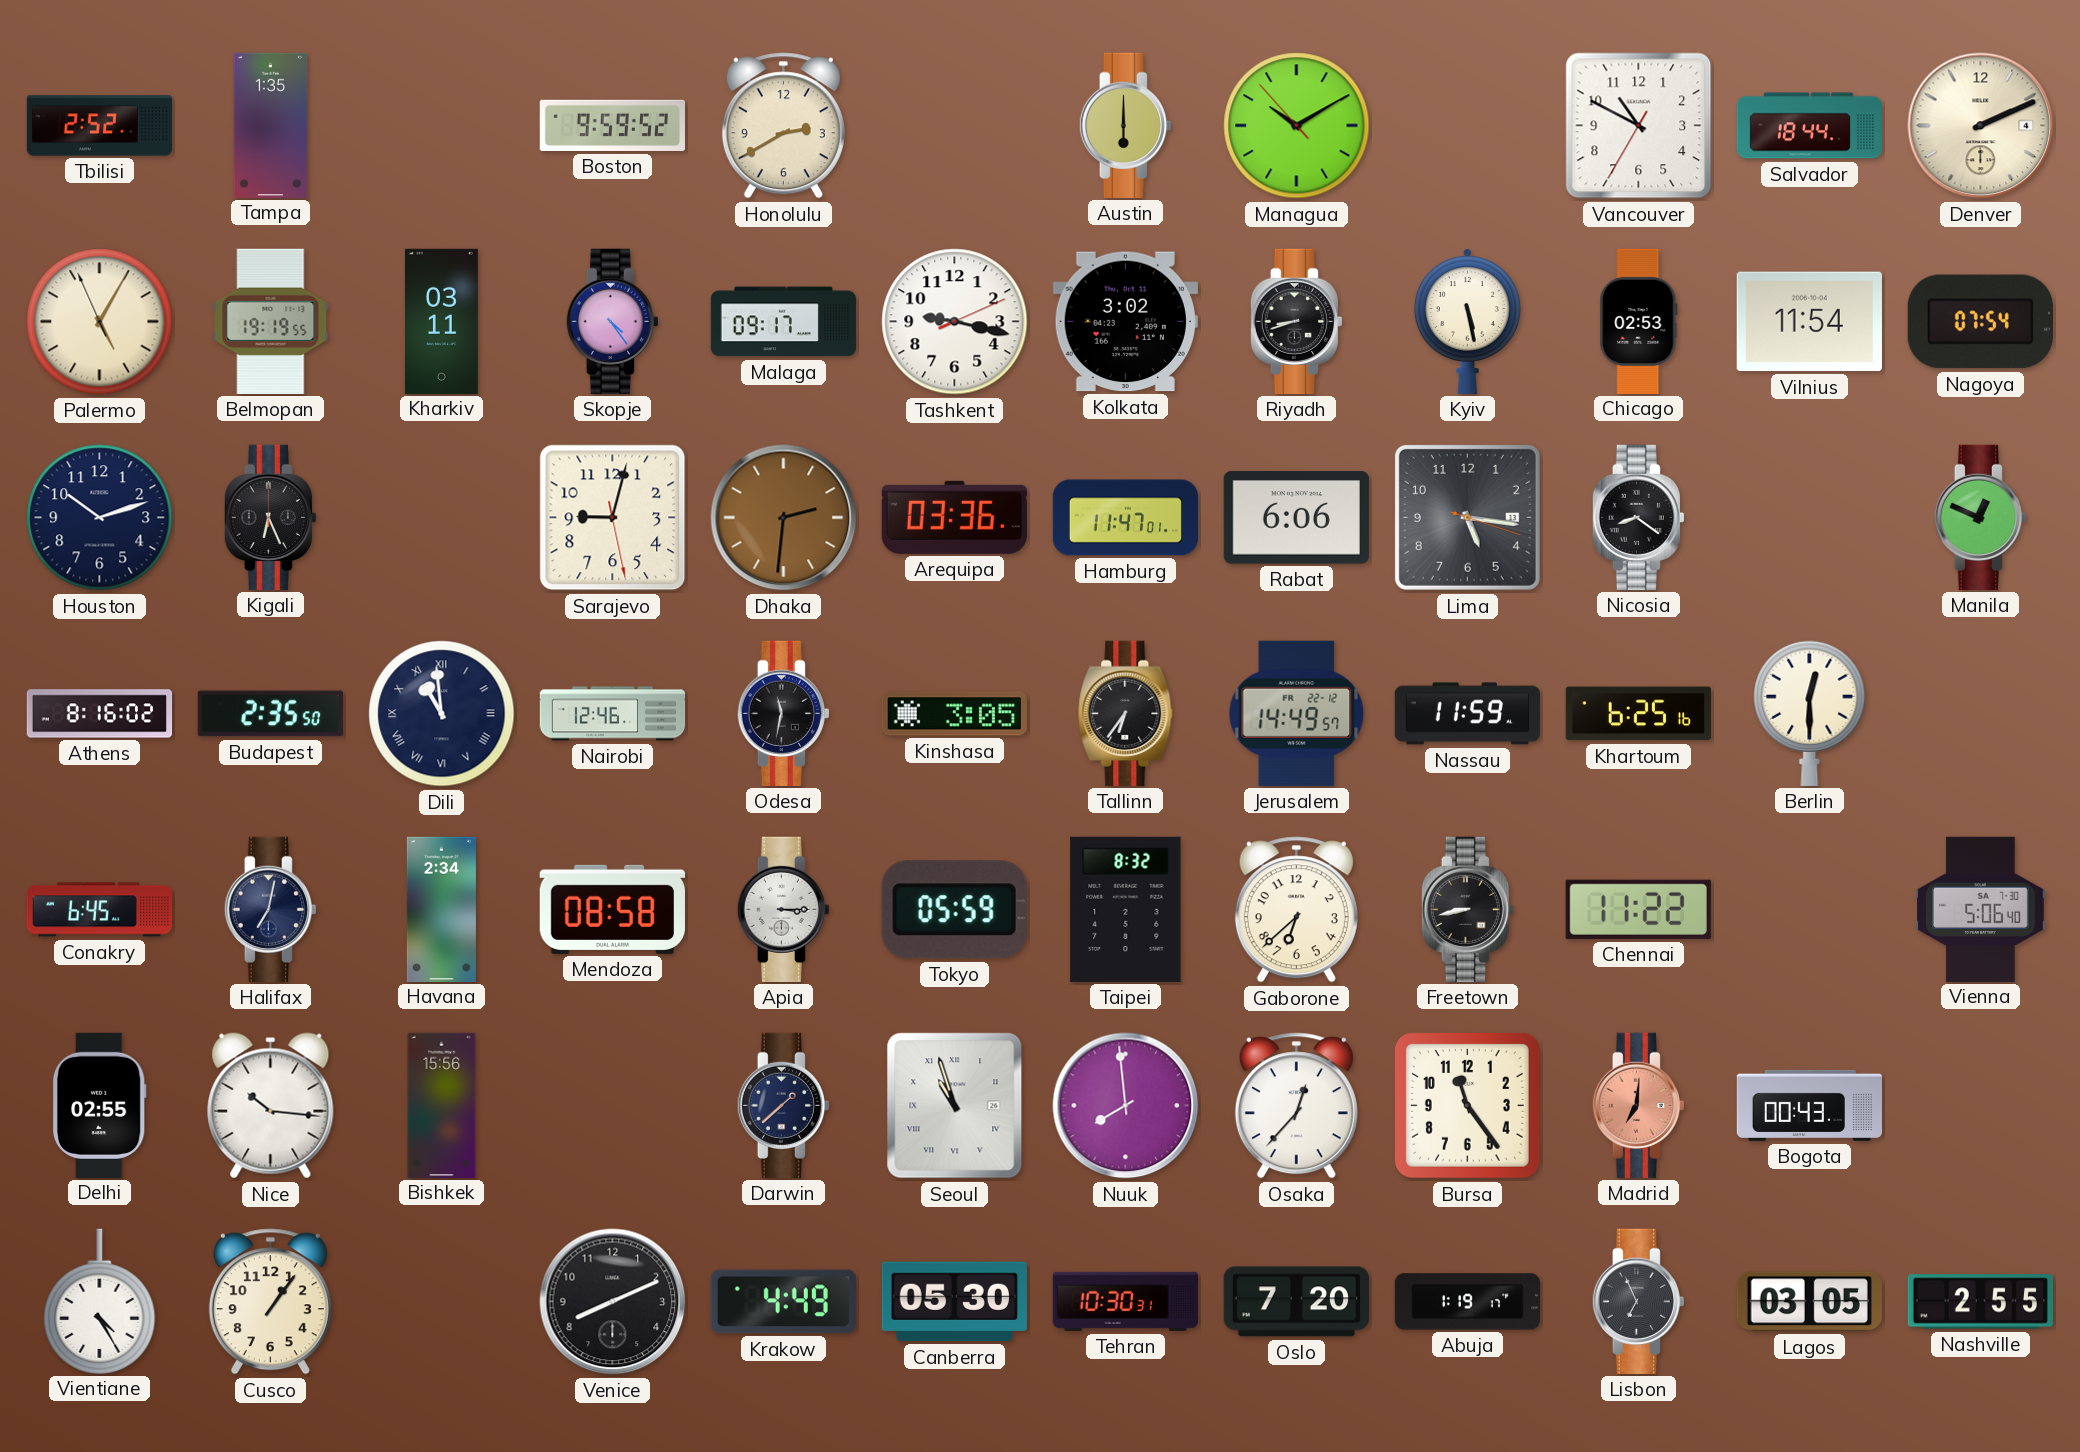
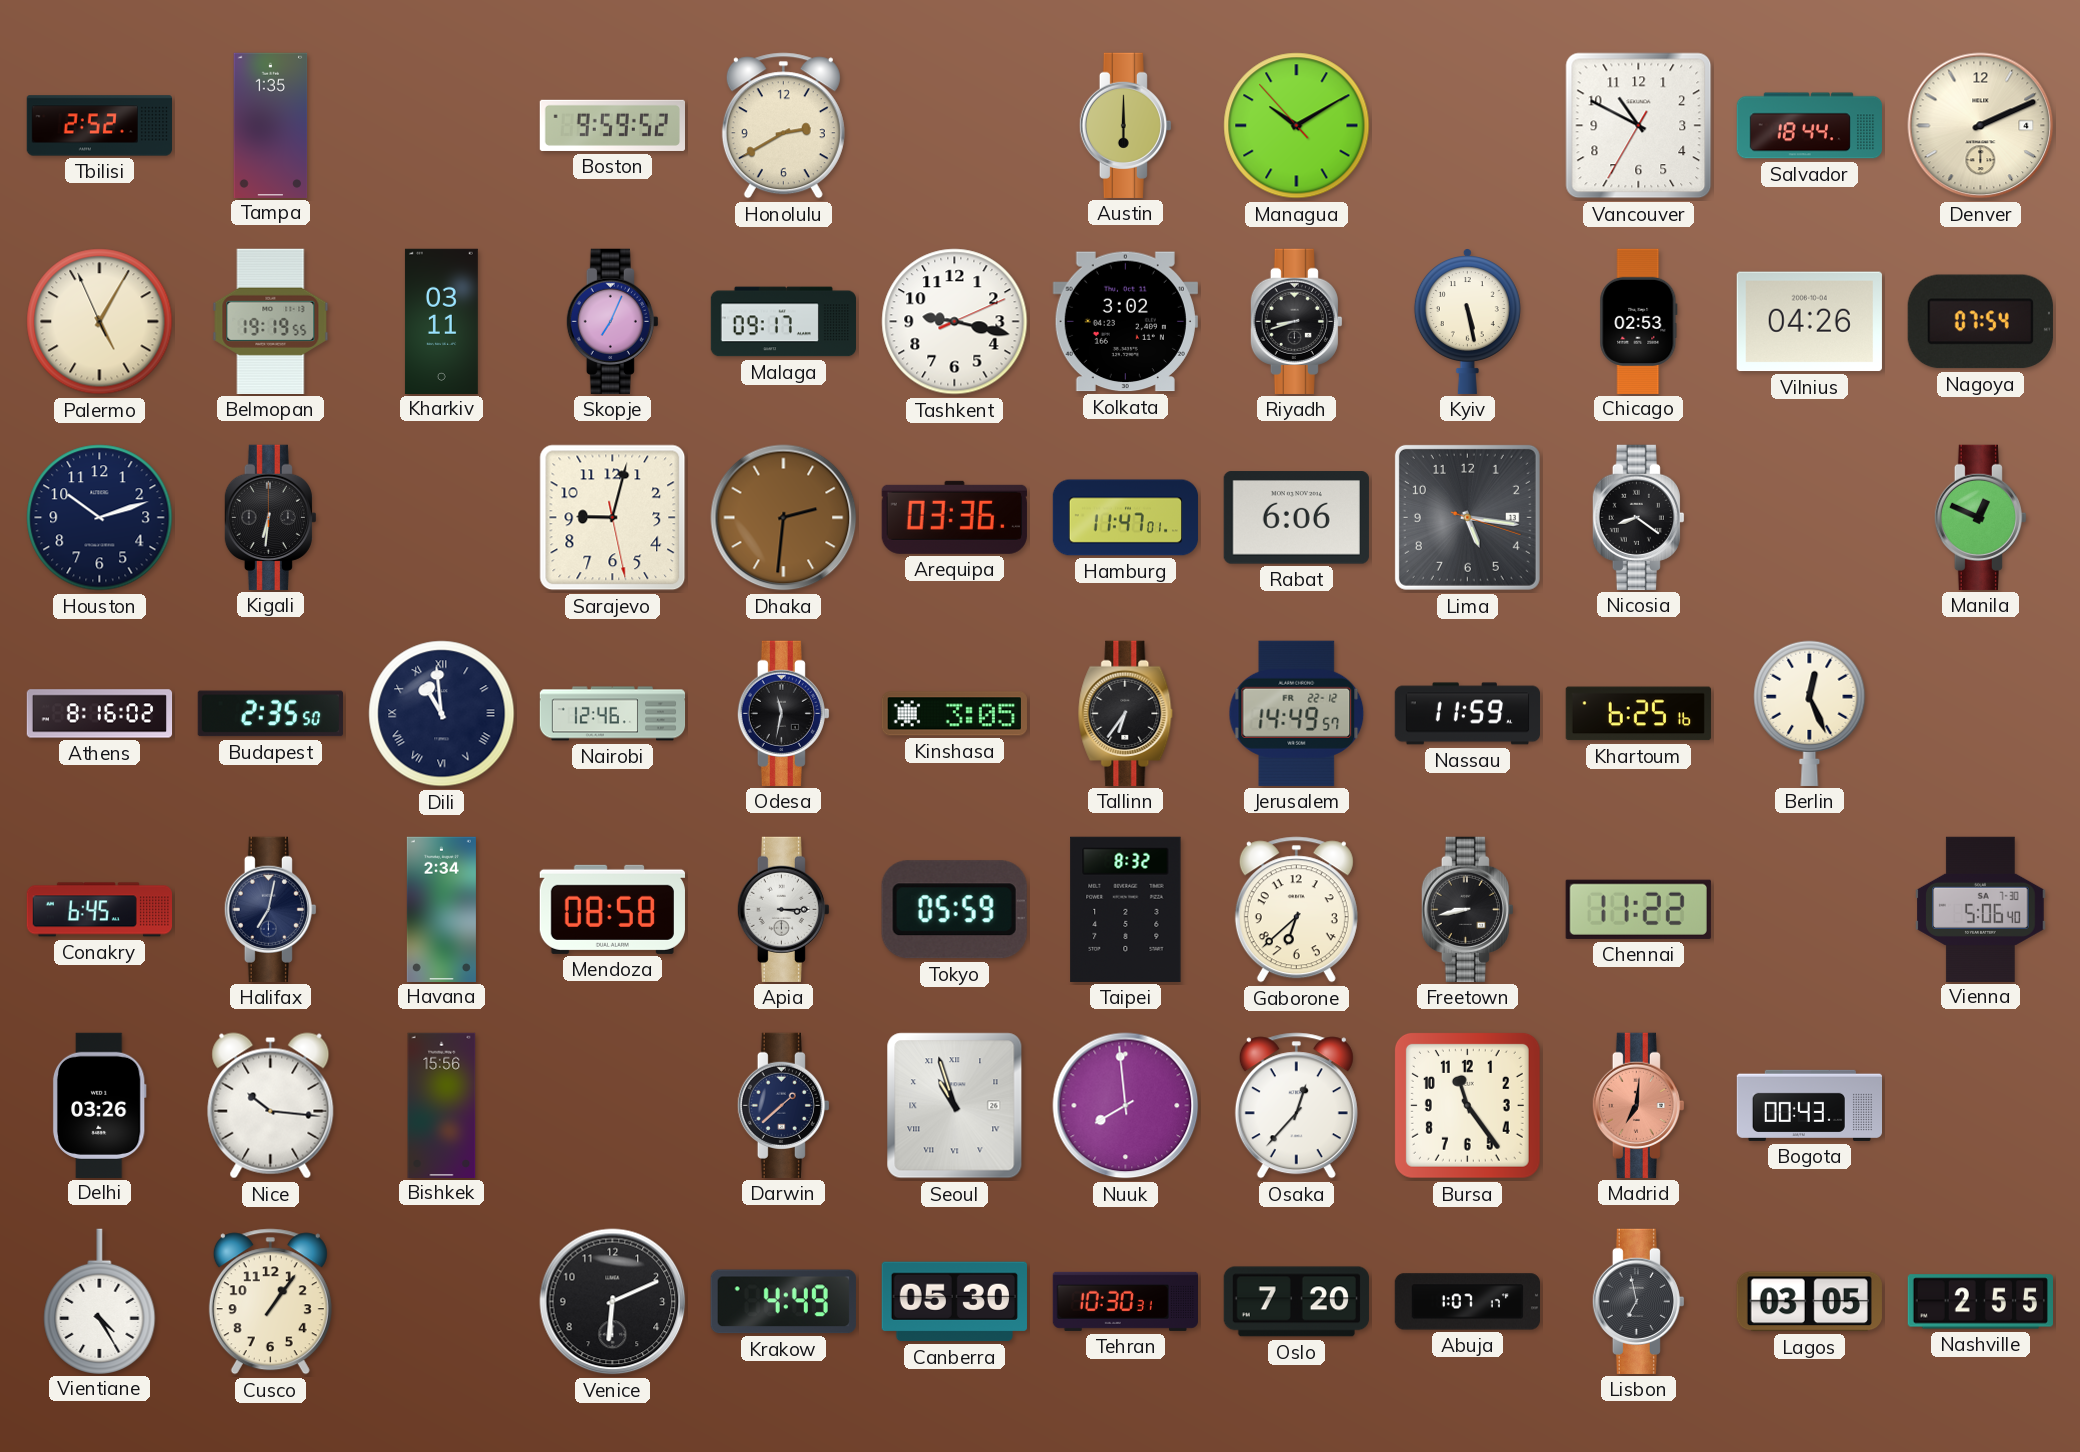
Skopje: 4:24 -> 7:04 (612, 321)
Vilnius: 11:54 -> 04:26 (1809, 322)
Kigali: 6:26 -> 6:31 (270, 517)
Berlin: 12:30 -> 12:26 (1810, 713)
Delhi: 02:55 -> 03:26 (99, 1105)
Venice: 8:11 -> 6:11 (613, 1302)
Abuja: 1:19 -> 1:07 (1467, 1302)
Lisbon: 6:56 -> 6:58 (1638, 1301)
